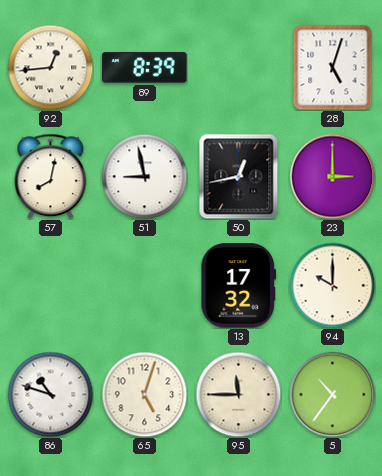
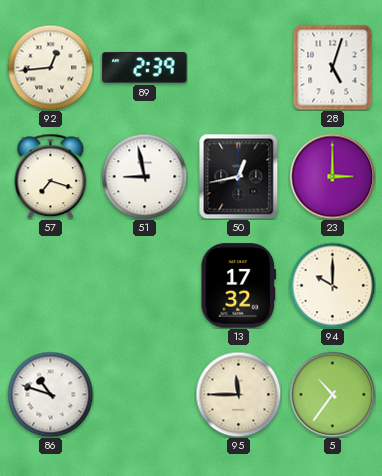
89: 8:39 -> 2:39 (145, 68)
57: 8:02 -> 7:18 (51, 176)
65: 5:03 -> none (144, 394)
